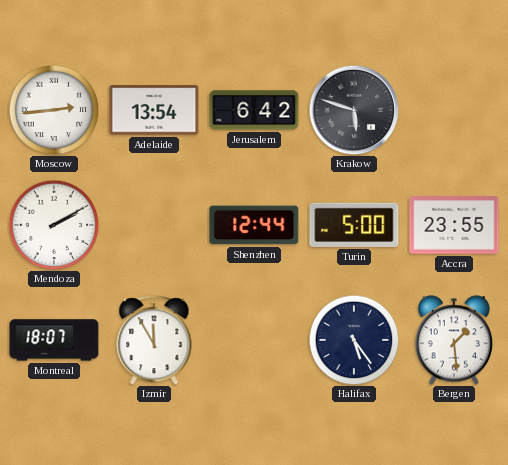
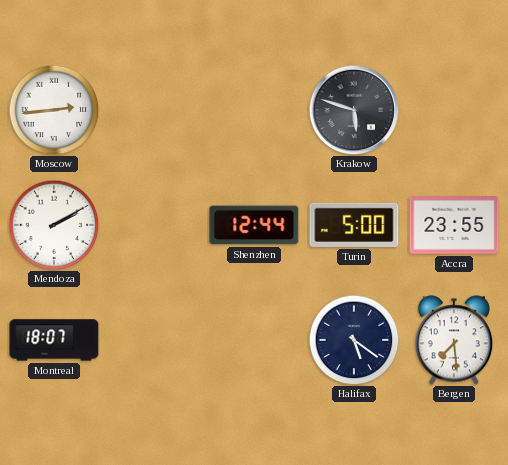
Adelaide: 13:54 -> none (154, 110)
Jerusalem: 6:42 -> none (254, 110)
Izmir: 11:55 -> none (154, 340)
Halifax: 5:24 -> 5:21 (354, 340)
Bergen: 1:29 -> 7:29 (453, 340)
